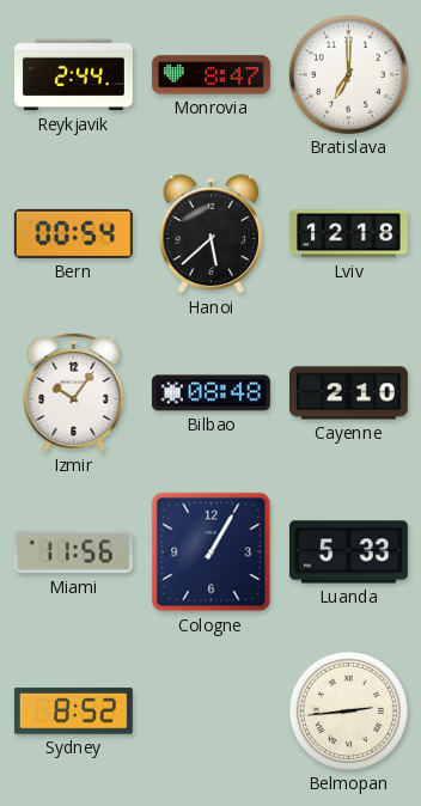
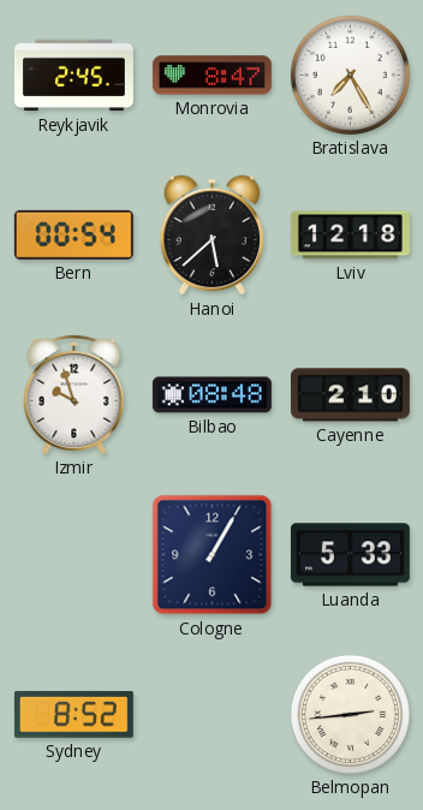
Reykjavik: 2:44 -> 2:45 (73, 76)
Bratislava: 7:00 -> 7:25 (350, 75)
Izmir: 10:06 -> 9:57 (75, 394)
Miami: 11:56 -> none (73, 552)
